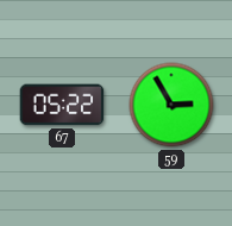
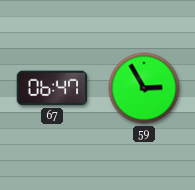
67: 05:22 -> 06:47 (52, 88)
